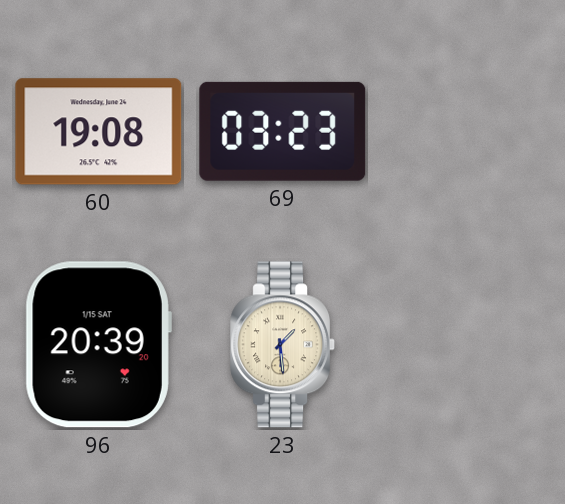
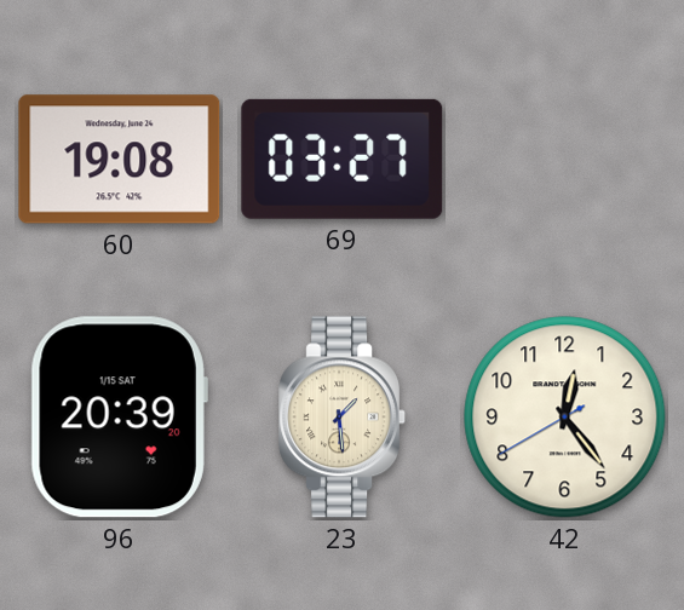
69: 03:23 -> 03:27 (343, 159)
42: none -> 12:23 (565, 418)
